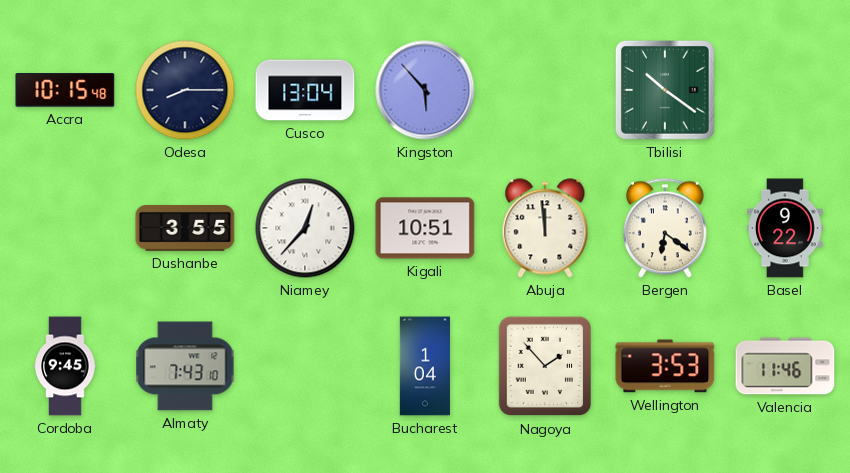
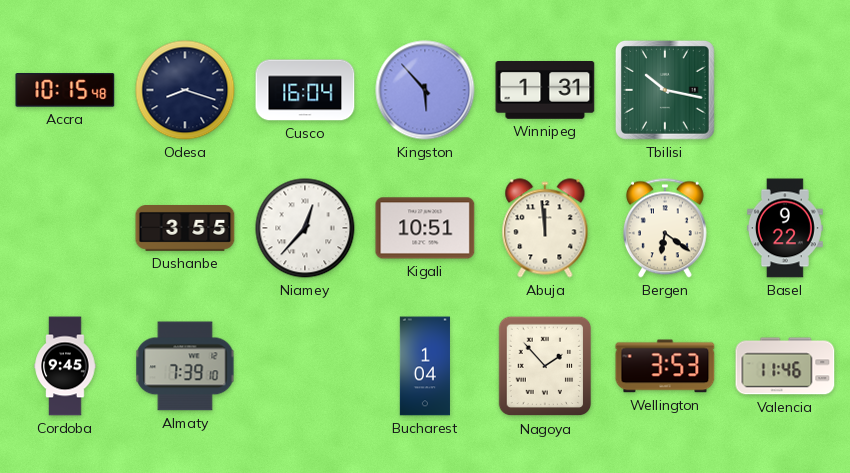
Odesa: 8:15 -> 8:18 (185, 90)
Cusco: 13:04 -> 16:04 (305, 90)
Winnipeg: none -> 1:31 (545, 91)
Tbilisi: 10:21 -> 10:17 (665, 90)
Almaty: 7:43 -> 7:39 (185, 366)
